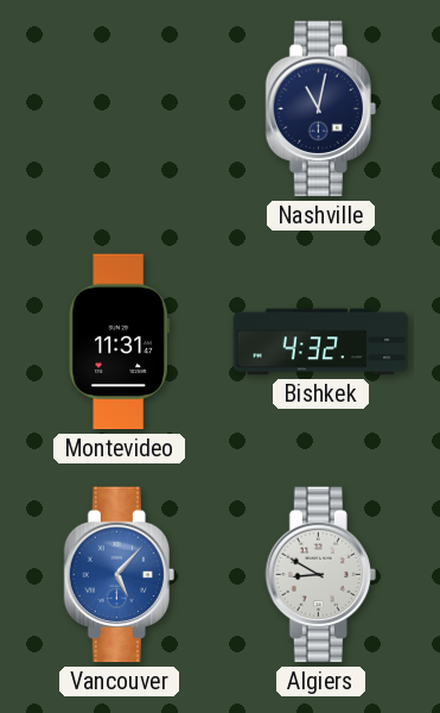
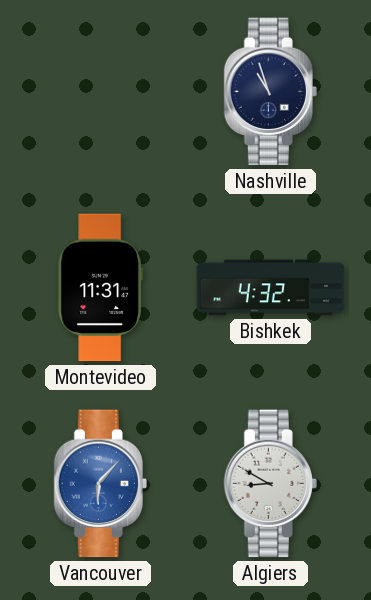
Nashville: 11:02 -> 10:57 (270, 92)
Vancouver: 5:07 -> 6:07 (100, 484)
